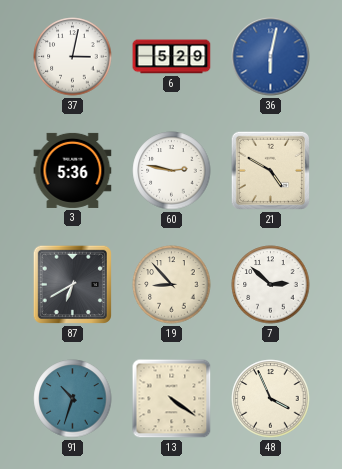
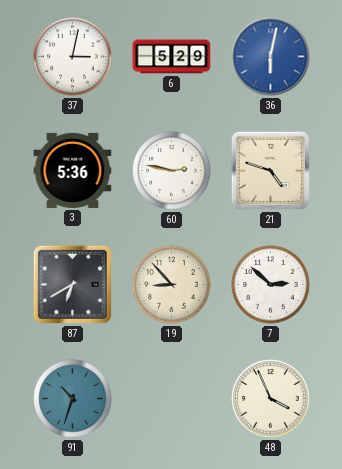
21: 4:50 -> 4:48 (270, 170)
13: 4:21 -> none (172, 399)
